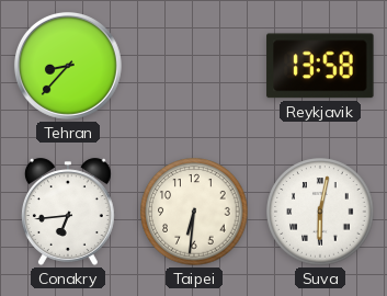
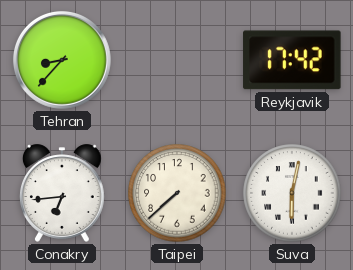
Reykjavik: 13:58 -> 17:42 (292, 60)
Taipei: 6:31 -> 7:38 (177, 193)
